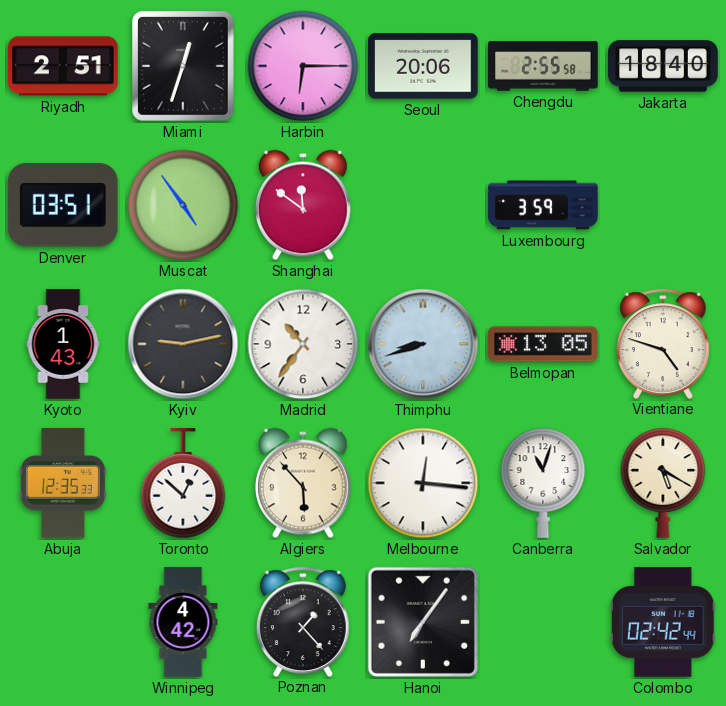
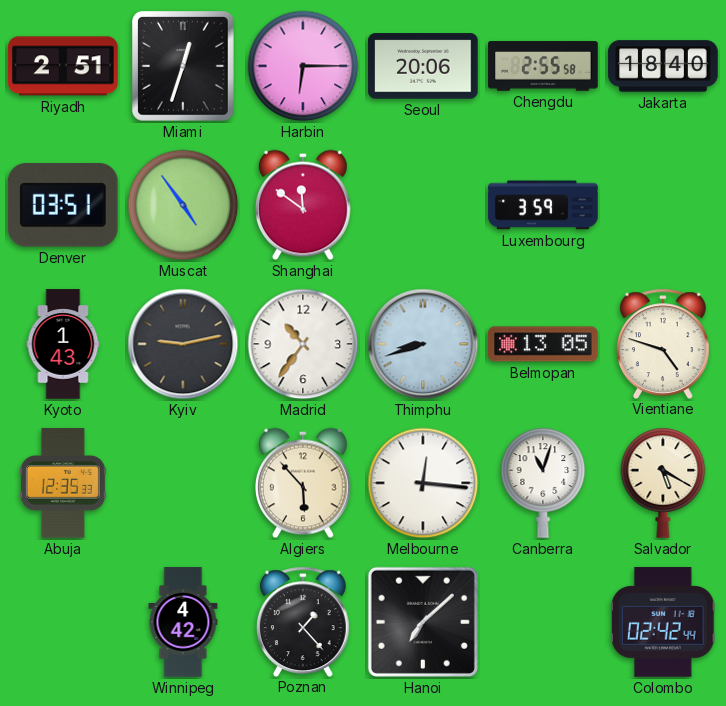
Toronto: 12:52 -> none (183, 484)
Hanoi: 7:06 -> 7:08 (423, 622)
